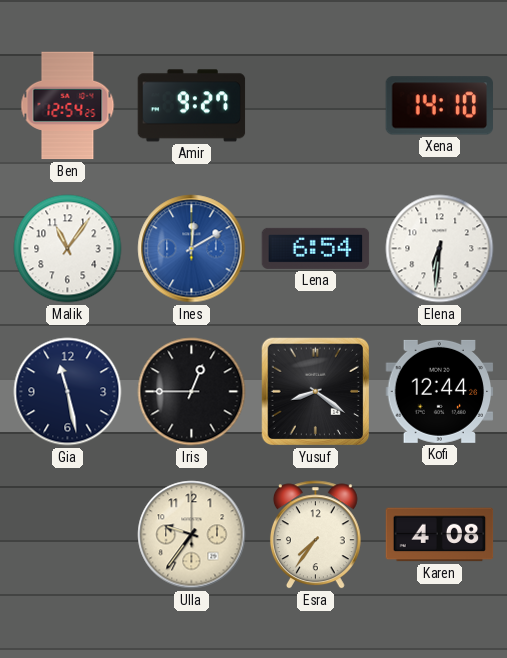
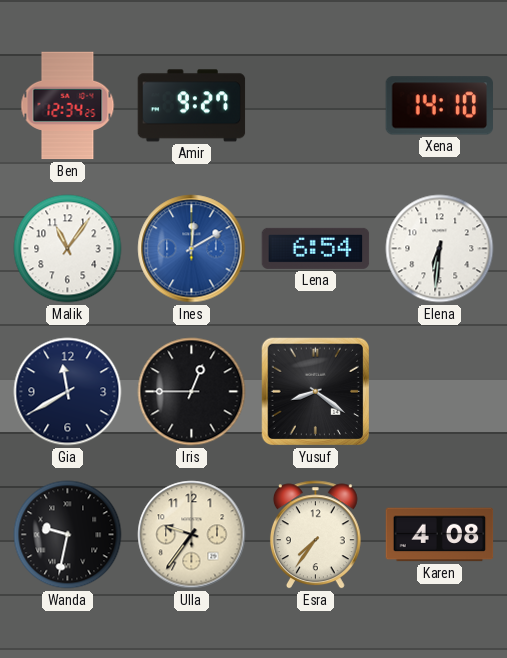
Ben: 12:54 -> 12:34 (68, 106)
Gia: 11:28 -> 11:40 (68, 392)
Kofi: 12:44 -> none (440, 391)
Wanda: none -> 9:32 (68, 535)
